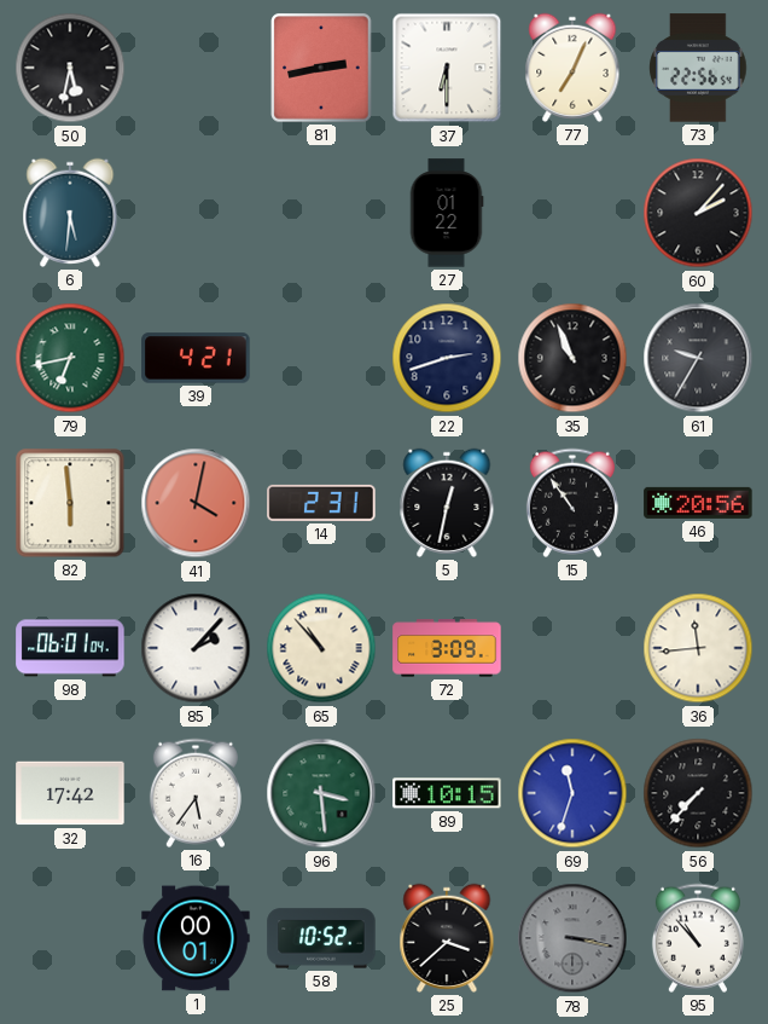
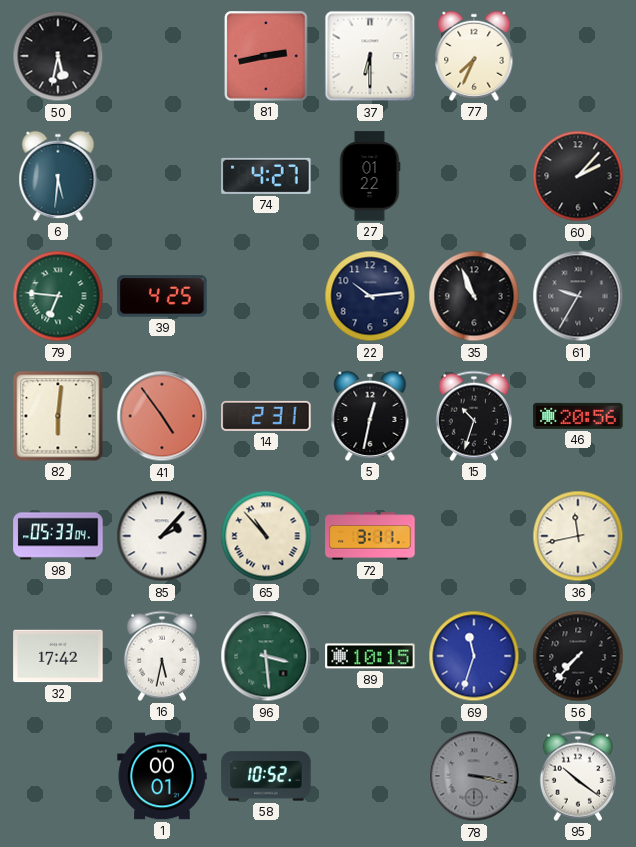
77: 7:04 -> 7:34 (474, 56)
73: 22:56 -> none (698, 68)
74: none -> 4:27 (266, 176)
79: 6:43 -> 6:46 (58, 296)
39: 4:21 -> 4:25 (162, 296)
22: 2:42 -> 10:14 (370, 296)
82: 5:59 -> 6:01 (58, 416)
41: 4:02 -> 4:54 (162, 416)
15: 10:54 -> 10:33 (474, 416)
98: 06:01 -> 05:33 (58, 536)
72: 3:09 -> 3:11 (370, 536)
36: 11:44 -> 11:43 (578, 536)
16: 5:36 -> 5:32 (162, 656)
25: 3:38 -> none (447, 938)
95: 10:53 -> 10:21 (578, 776)
